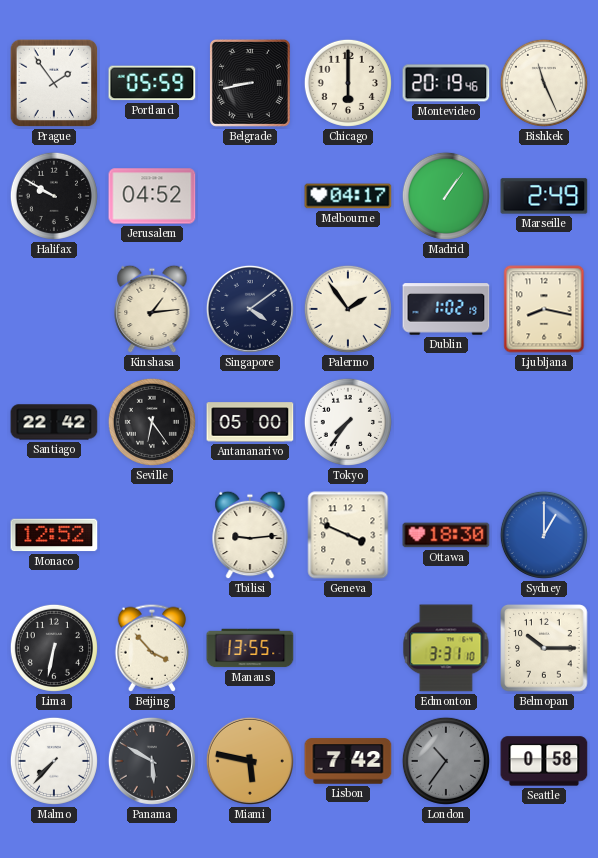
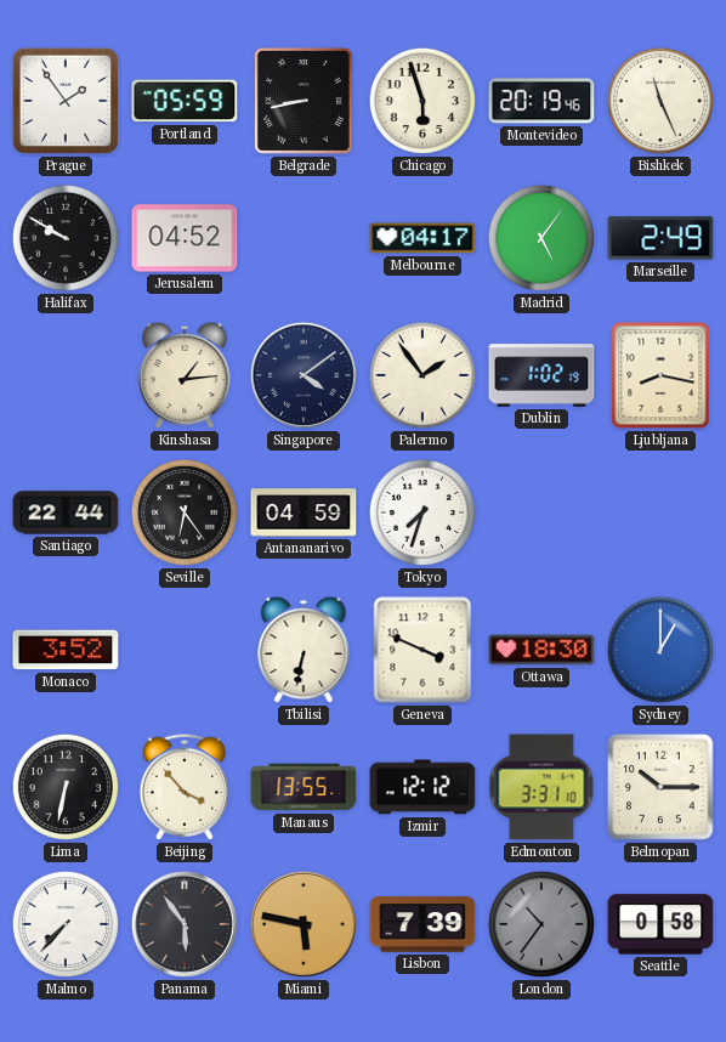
Chicago: 6:00 -> 5:57 (422, 101)
Madrid: 1:06 -> 5:06 (541, 238)
Santiago: 22:42 -> 22:44 (66, 512)
Antananarivo: 05:00 -> 04:59 (304, 512)
Tokyo: 7:36 -> 7:33 (422, 512)
Monaco: 12:52 -> 3:52 (66, 650)
Tbilisi: 9:14 -> 6:32 (304, 650)
Izmir: none -> 12:12 (422, 787)
Panama: 5:50 -> 5:54 (185, 924)
Lisbon: 7:42 -> 7:39 (422, 924)
